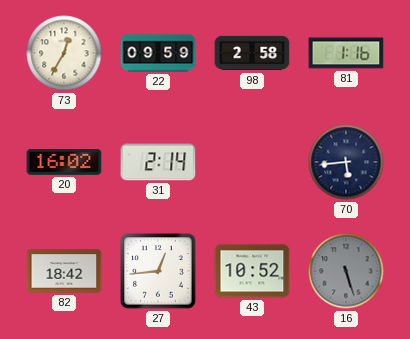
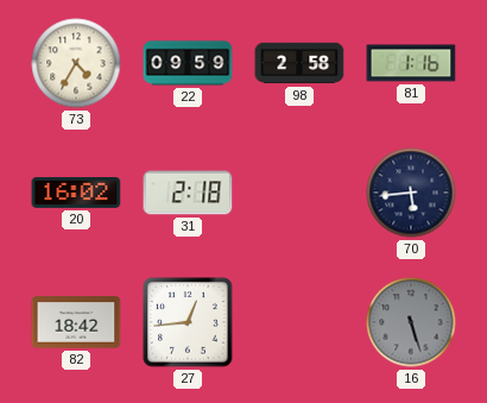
73: 12:35 -> 4:35 (76, 63)
31: 2:14 -> 2:18 (188, 193)
43: 10:52 -> none (252, 271)
